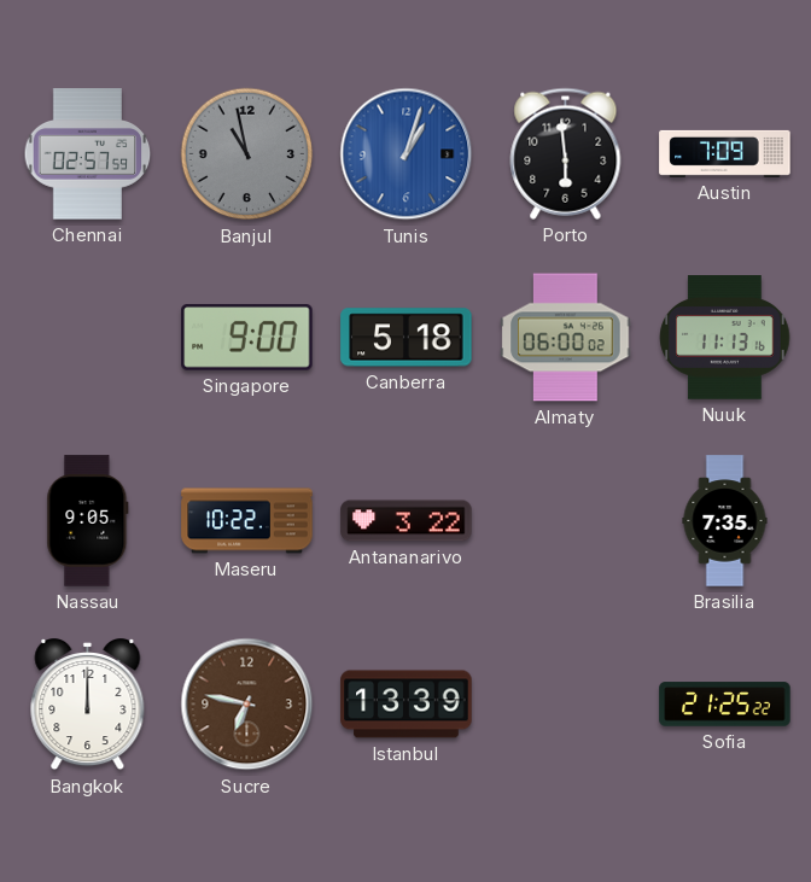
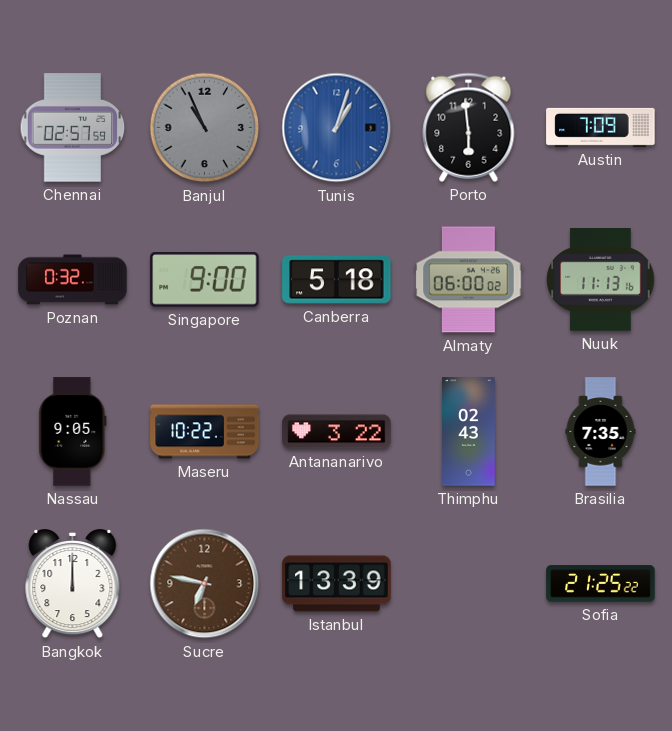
Banjul: 10:58 -> 10:56 (205, 128)
Poznan: none -> 0:32 (73, 280)
Thimphu: none -> 02:43 (469, 432)
